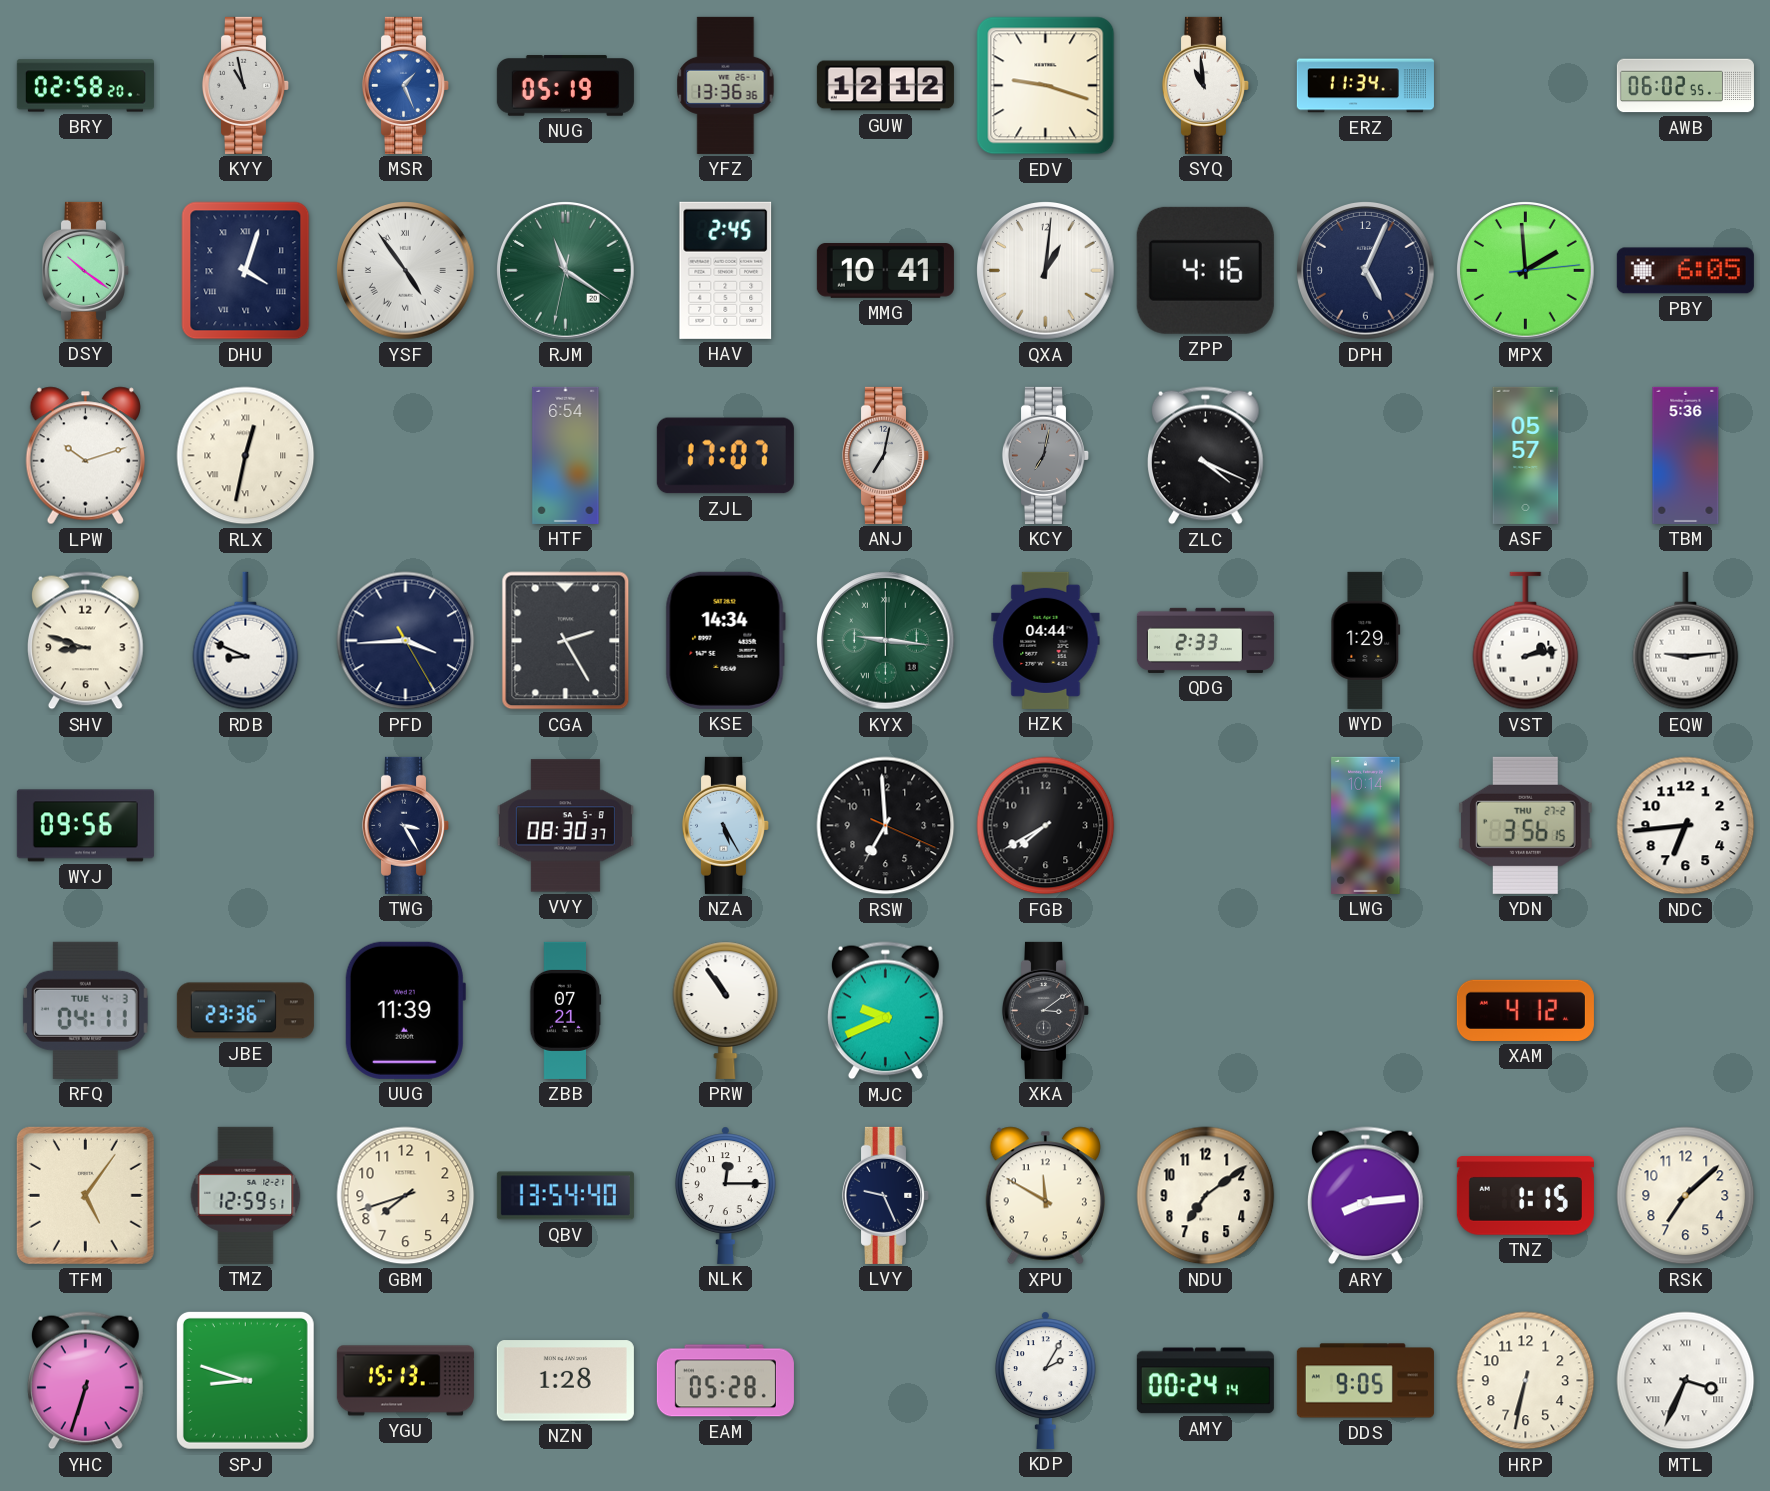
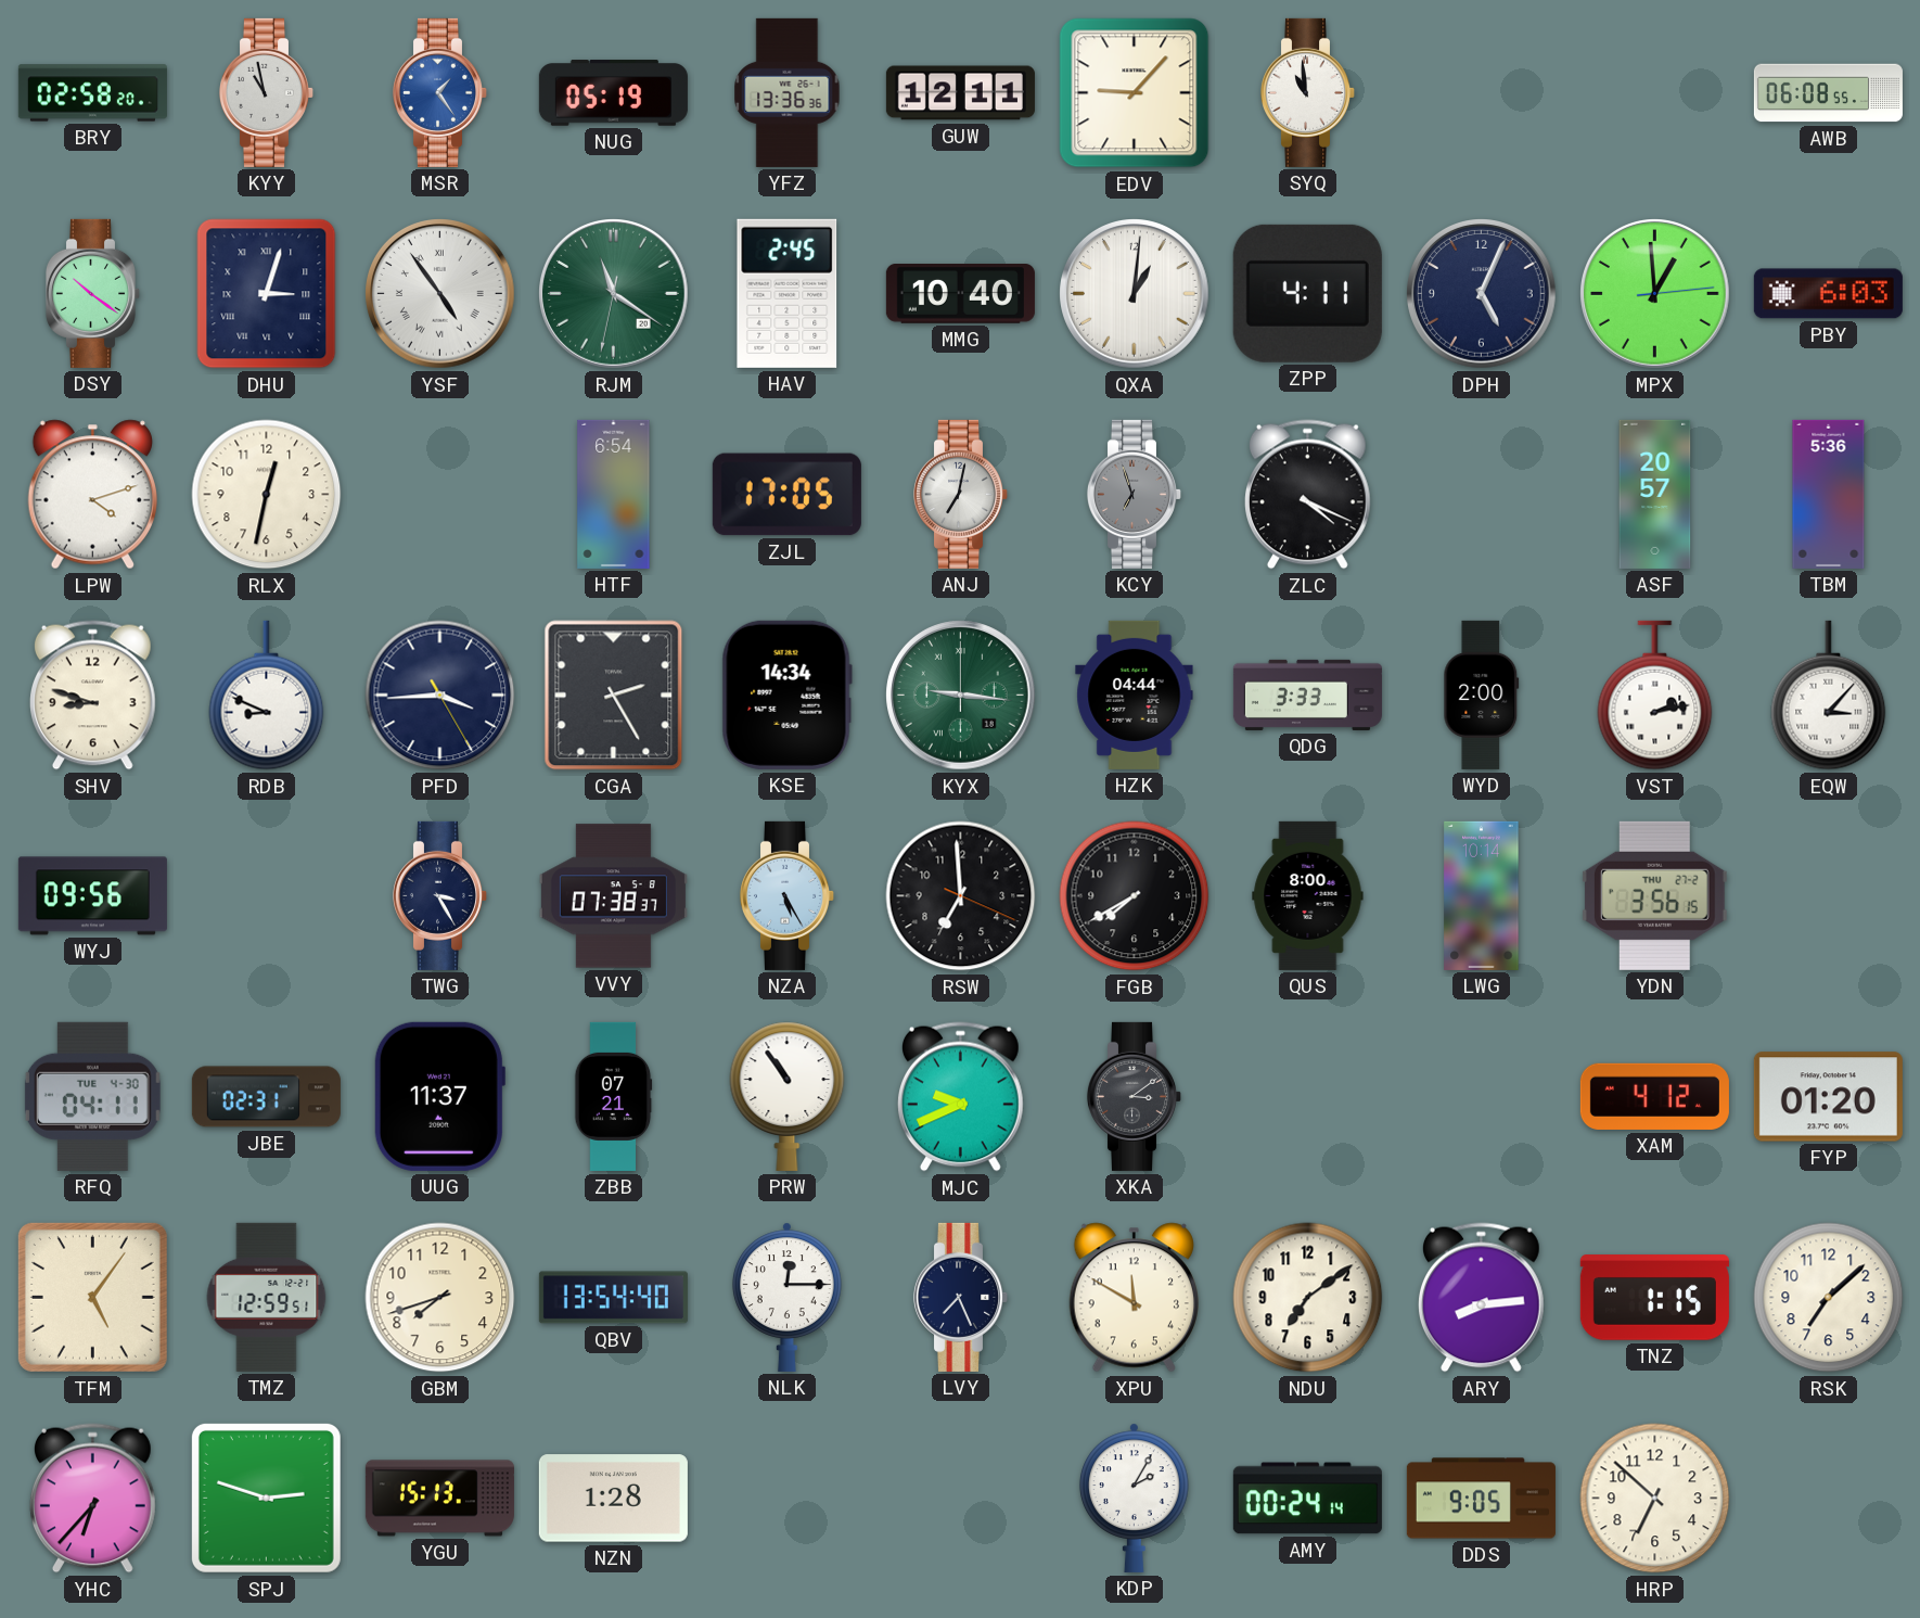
MSR: 1:26 -> 1:24 (440, 92)
GUW: 12:12 -> 12:11 (960, 93)
EDV: 9:18 -> 9:07 (1135, 93)
ERZ: 11:34 -> none (1365, 86)
AWB: 06:02 -> 06:08 (1828, 93)
DHU: 4:03 -> 3:03 (267, 294)
MMG: 10:41 -> 10:40 (960, 294)
ZPP: 4:16 -> 4:11 (1307, 293)
MPX: 1:59 -> 12:59 (1655, 294)
PBY: 6:05 -> 6:03 (1828, 294)
LPW: 10:12 -> 4:12 (92, 495)
RLX numerals: Roman -> Arabic (267, 495)
ZJL: 17:07 -> 17:05 (786, 495)
KCY: 7:02 -> 6:57 (1135, 494)
ASF: 05:57 -> 20:57 (1655, 494)
QDG: 2:33 -> 3:33 (1307, 695)
WYD: 1:29 -> 2:00 (1482, 695)
EQW: 9:14 -> 3:07 (1829, 696)
VVY: 08:30 -> 07:38 (613, 896)
QUS: none -> 8:00 (1308, 895)
NDC: 6:44 -> none (1686, 826)
RFQ date: TUE 4-3 -> TUE 4-30 (92, 1096)
JBE: 23:36 -> 02:31 (266, 1097)
UUG: 11:39 -> 11:37 (439, 1096)
FYP: none -> 01:20 (1828, 1097)
LVY: 9:26 -> 7:26 (961, 1297)
YHC: 6:33 -> 6:37 (92, 1499)
SPJ: 8:48 -> 2:48 (266, 1498)
EAM: 05:28 -> none (725, 1381)
HRP: 6:32 -> 6:52 (1655, 1499)
MTL: 3:34 -> none (1686, 1381)
